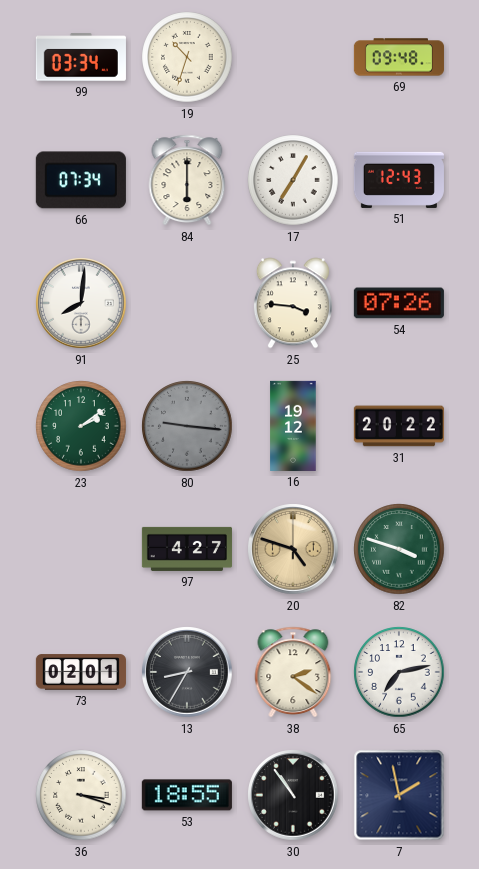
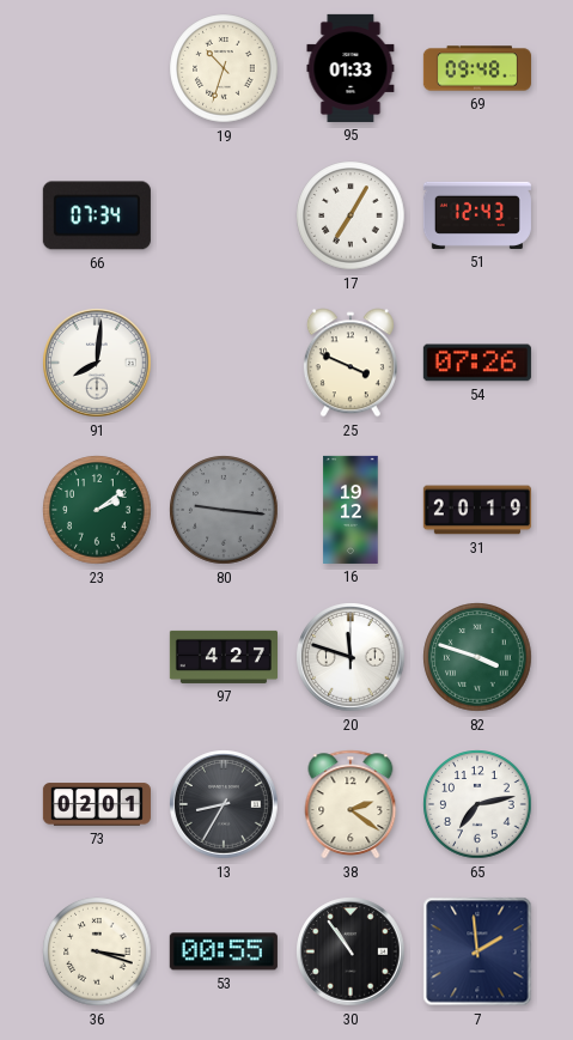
99: 03:34 -> none (81, 57)
95: none -> 01:33 (350, 68)
84: 6:00 -> none (187, 180)
25: 3:46 -> 3:49 (350, 363)
31: 20:22 -> 20:19 (477, 510)
20: 4:48 -> 11:48 (350, 657)
20 dial: champagne -> white (350, 657)
53: 18:55 -> 00:55 (224, 951)
7: 1:58 -> 1:59 (477, 951)
